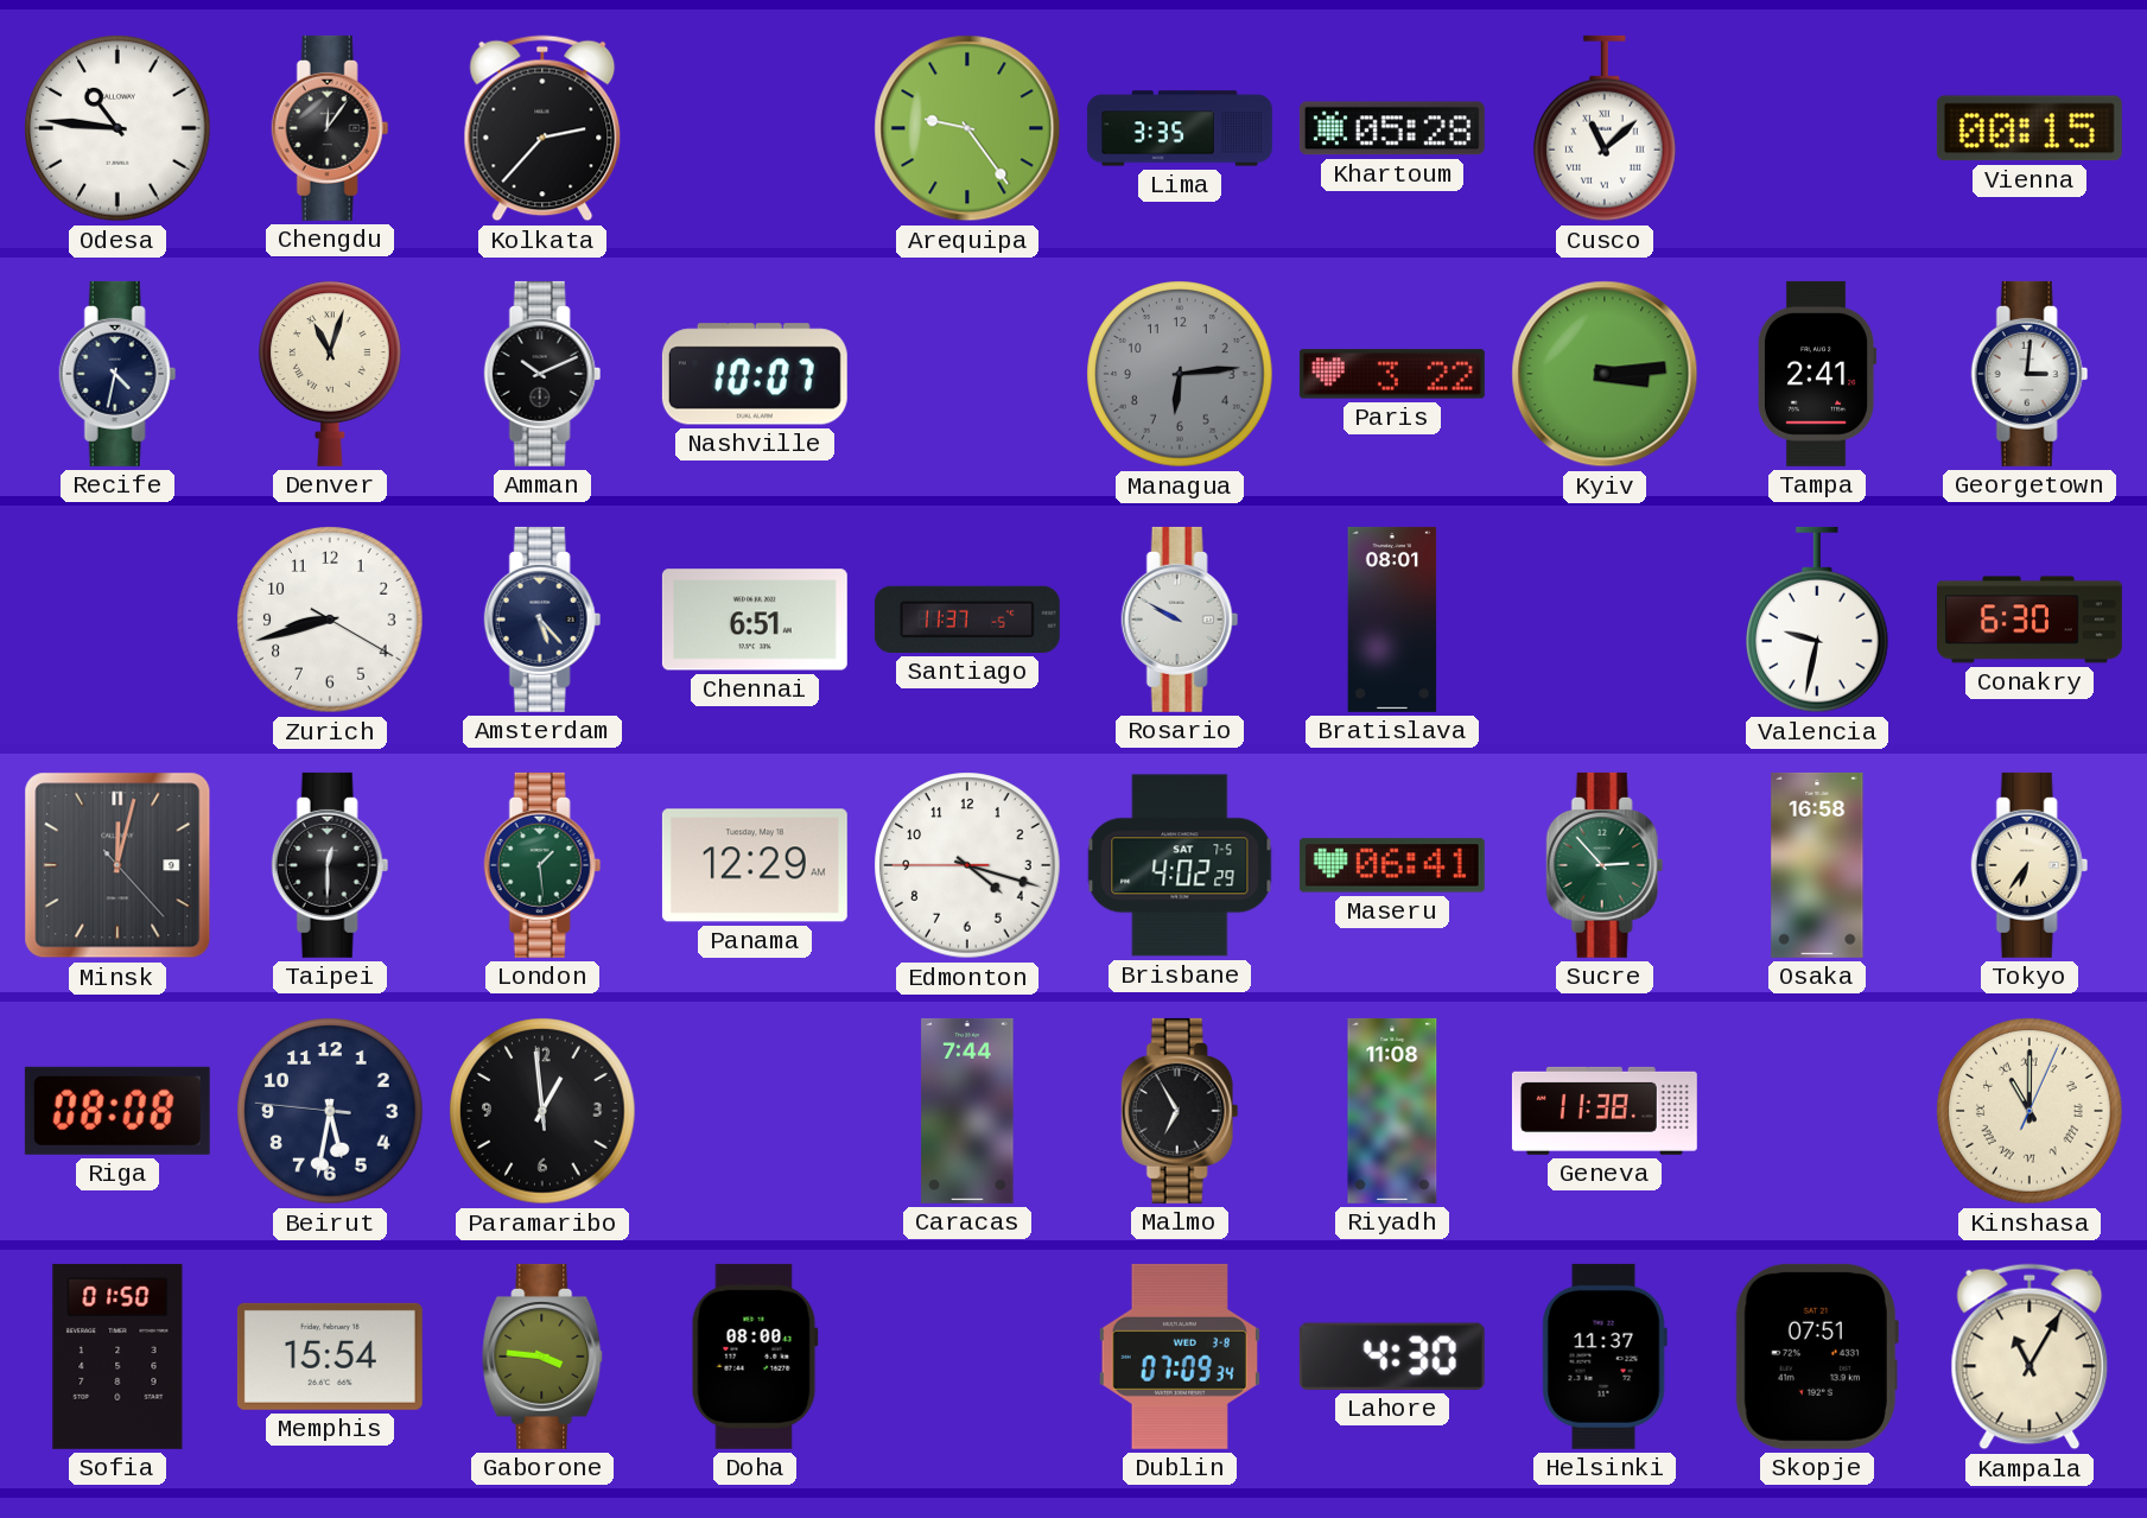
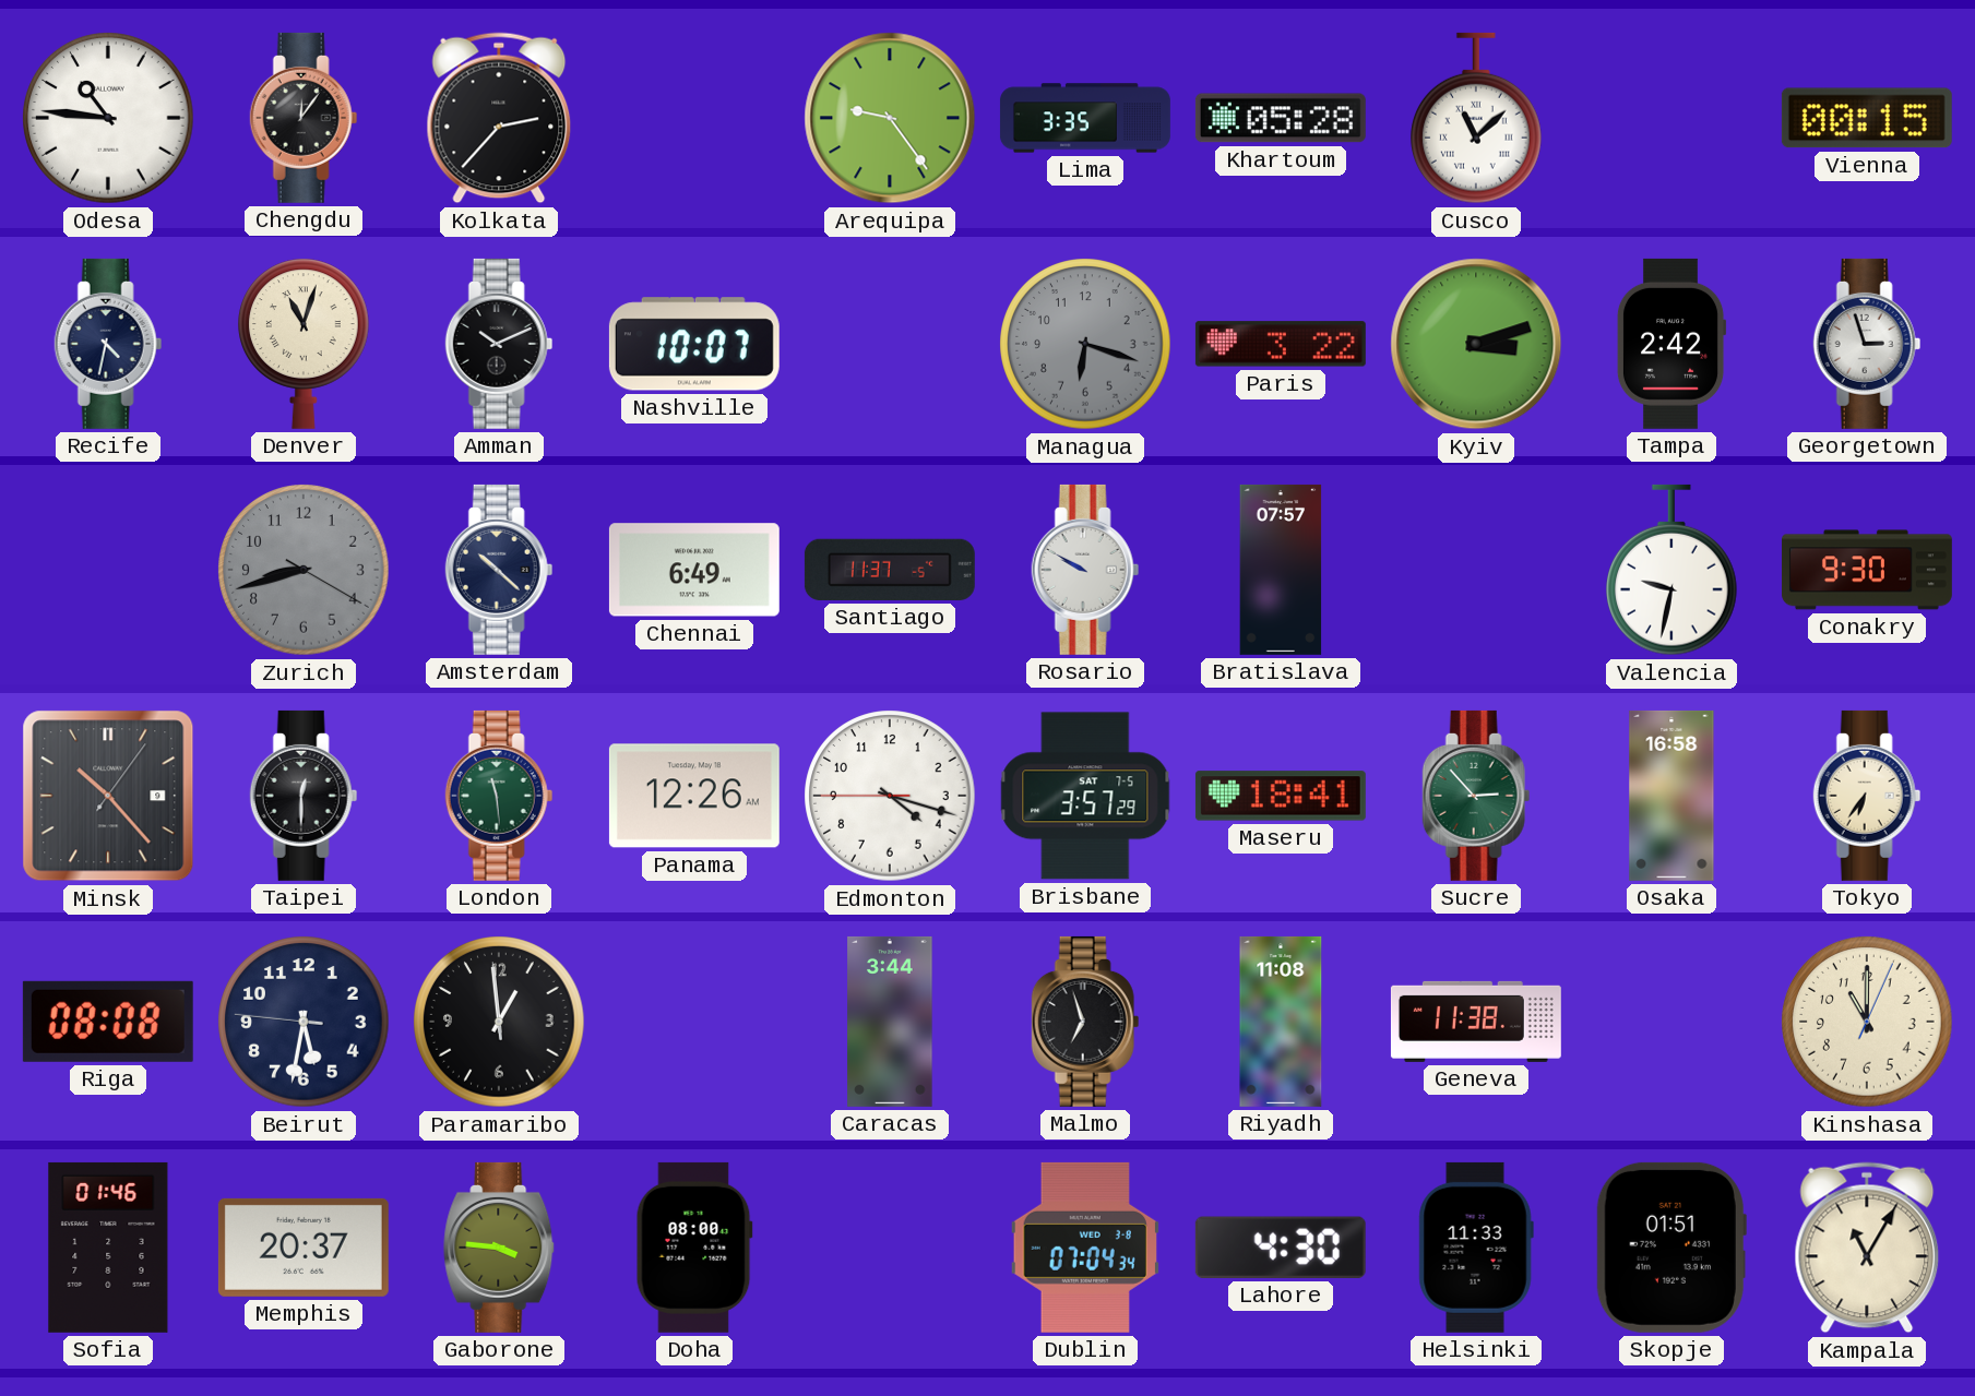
Managua: 6:14 -> 6:18 (1085, 344)
Kyiv: 3:14 -> 3:12 (1476, 344)
Tampa: 2:41 -> 2:42 (1671, 344)
Georgetown: 3:01 -> 2:57 (1867, 344)
Zurich dial: white -> grey (304, 570)
Amsterdam: 5:23 -> 10:22 (499, 570)
Chennai: 6:51 -> 6:49 (694, 570)
Bratislava: 08:01 -> 07:57 (1281, 570)
Conakry: 6:30 -> 9:30 (1867, 570)
Minsk: 12:02 -> 10:23 (108, 796)
London: 1:29 -> 11:29 (499, 796)
Panama: 12:29 -> 12:26 (694, 796)
Brisbane: 4:02 -> 3:57 (1085, 796)
Maseru: 06:41 -> 18:41 (1281, 796)
Caracas: 7:44 -> 3:44 (890, 1022)
Malmo: 6:55 -> 6:57 (1085, 1022)
Kinshasa numerals: Roman -> Arabic (1867, 1022)
Sofia: 01:50 -> 01:46 (108, 1248)
Memphis: 15:54 -> 20:37 (304, 1248)
Dublin: 07:09 -> 07:04 (1085, 1248)
Helsinki: 11:37 -> 11:33 (1476, 1248)
Skopje: 07:51 -> 01:51 (1671, 1248)
